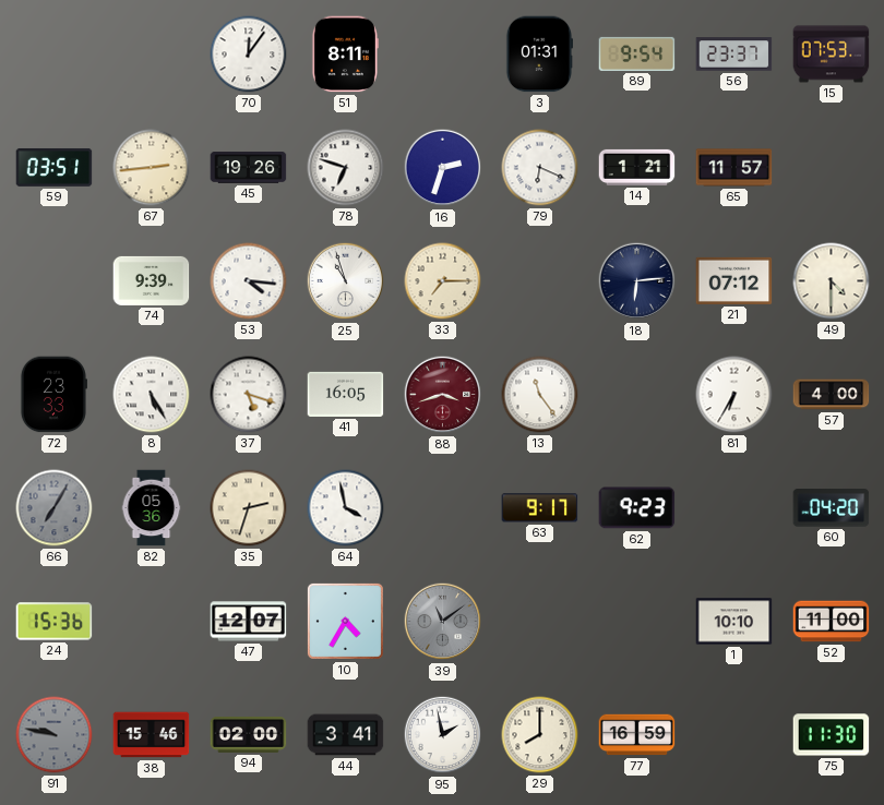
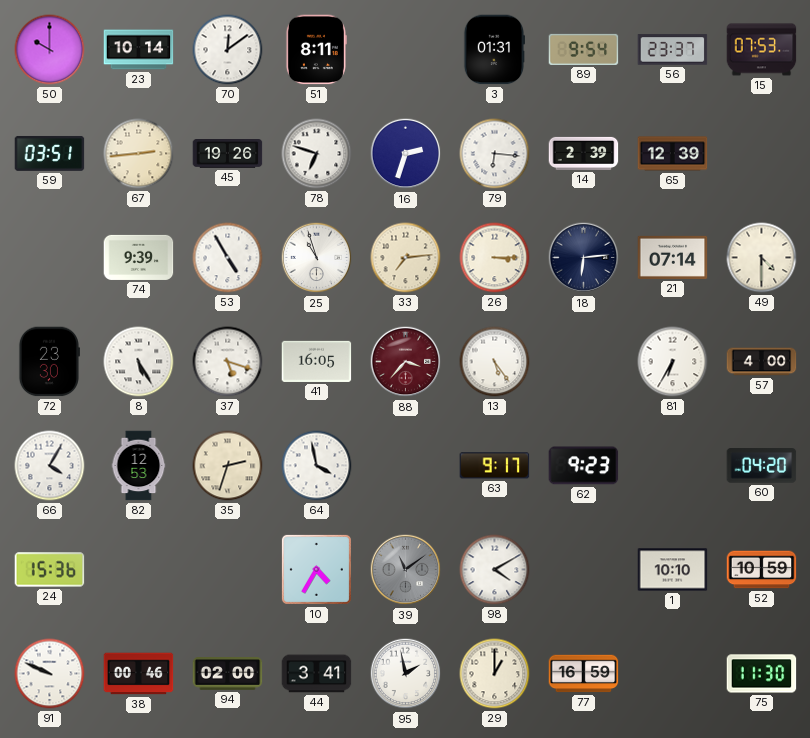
50: none -> 10:00 (50, 50)
23: none -> 10:14 (139, 50)
70: 12:06 -> 12:09 (228, 50)
79: 6:19 -> 6:16 (495, 154)
14: 1:21 -> 2:39 (584, 153)
65: 11:57 -> 12:39 (673, 154)
53: 4:16 -> 4:55 (228, 258)
33: 7:15 -> 7:14 (406, 258)
26: none -> 3:15 (495, 258)
21: 07:12 -> 07:14 (673, 257)
72: 23:33 -> 23:30 (49, 362)
88: 3:42 -> 3:37 (406, 362)
13: 11:24 -> 5:24 (495, 362)
66: 7:05 -> 4:05 (50, 466)
66 dial: grey -> white (50, 466)
82: 05:36 -> 12:53 (139, 466)
47: 12:07 -> none (249, 622)
98: none -> 4:10 (495, 570)
52: 11:00 -> 10:59 (762, 570)
91: 9:47 -> 9:49 (50, 674)
91 dial: grey -> white (50, 674)
38: 15:46 -> 00:46 (139, 674)
29: 8:00 -> 1:00 (495, 674)
